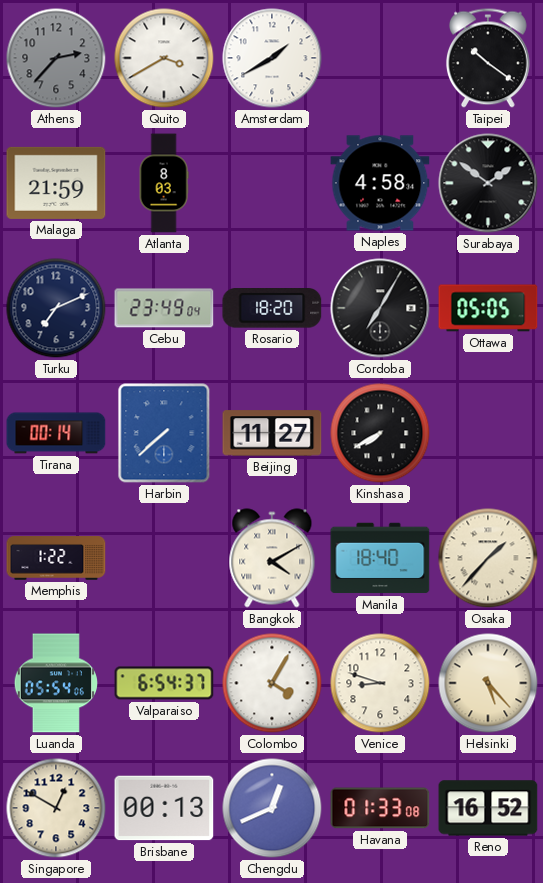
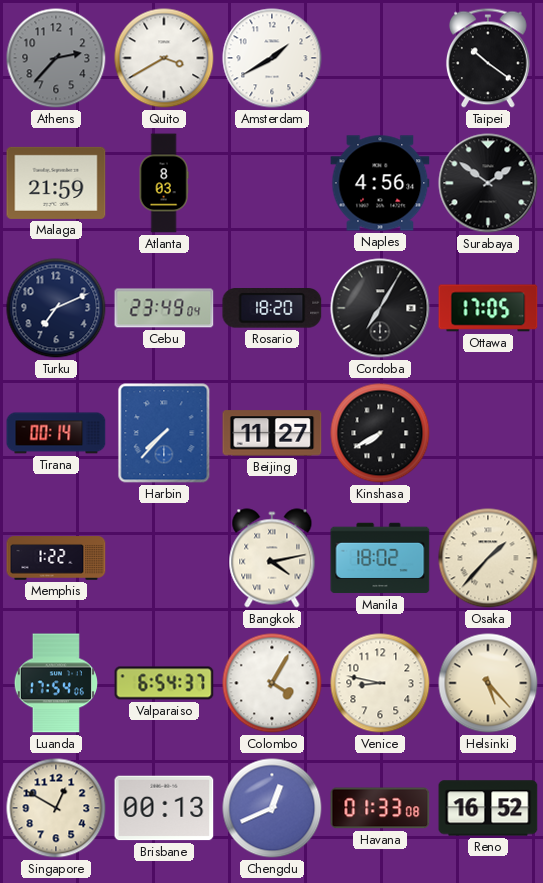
Naples: 4:58 -> 4:56 (380, 183)
Ottawa: 05:05 -> 17:05 (488, 308)
Harbin: 7:38 -> 7:37 (164, 433)
Bangkok: 4:10 -> 4:13 (272, 558)
Manila: 18:40 -> 18:02 (380, 558)
Luanda: 05:54 -> 17:54 (55, 683)
Venice: 8:48 -> 8:47 (380, 683)
